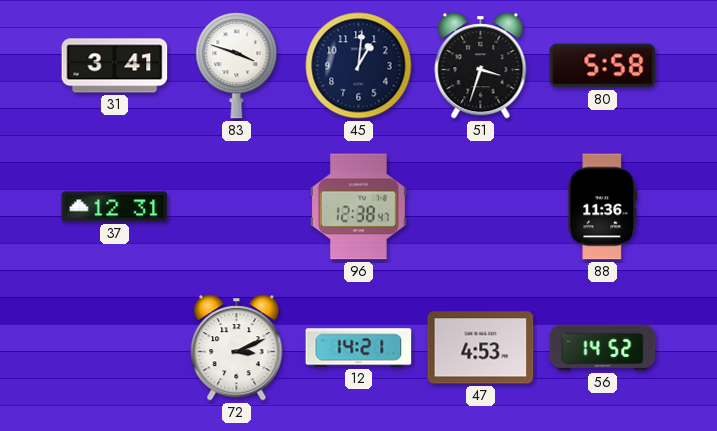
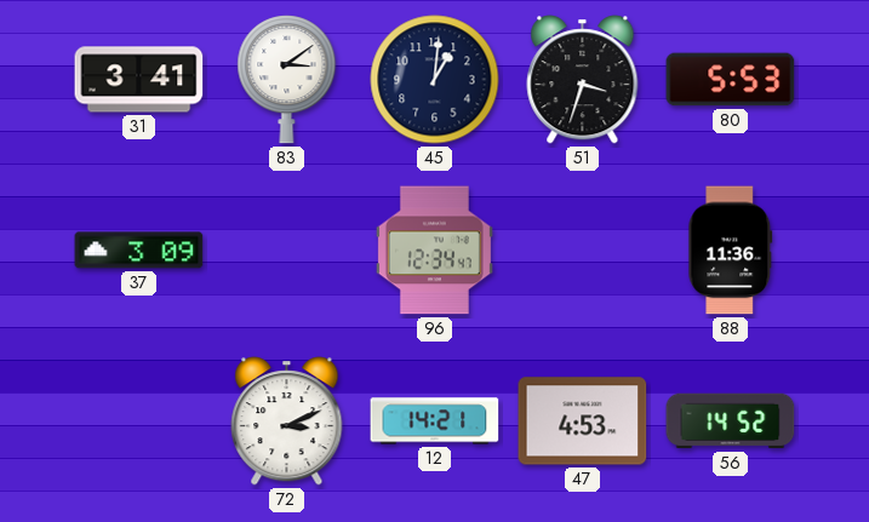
83: 3:48 -> 3:09 (287, 80)
80: 5:58 -> 5:53 (731, 80)
37: 12:31 -> 3:09 (139, 251)
96: 12:38 -> 12:34 (434, 251)
